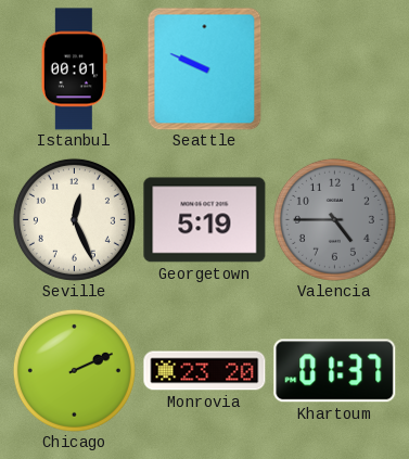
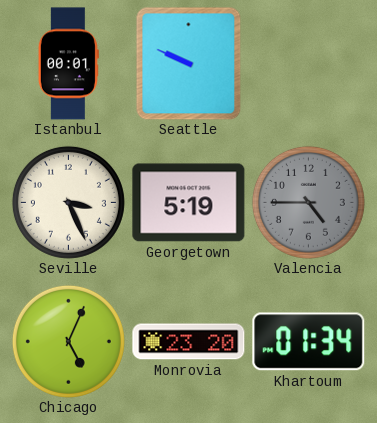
Seville: 12:26 -> 3:26 (68, 202)
Chicago: 2:11 -> 5:04 (68, 341)
Khartoum: 01:37 -> 01:34 (309, 342)
